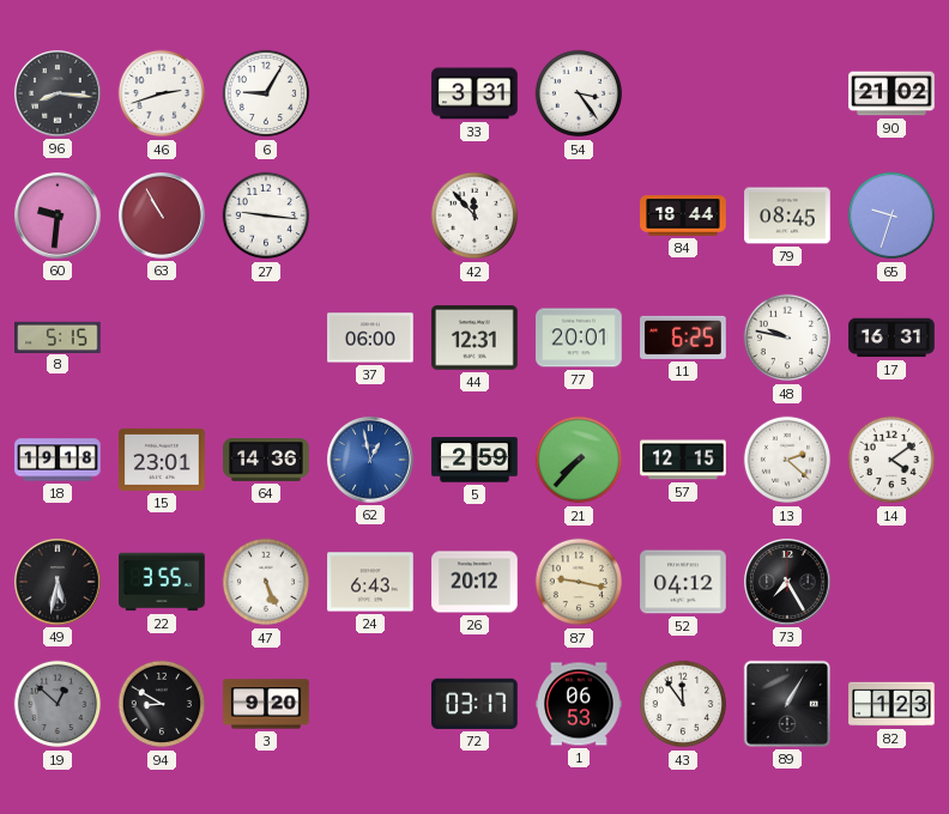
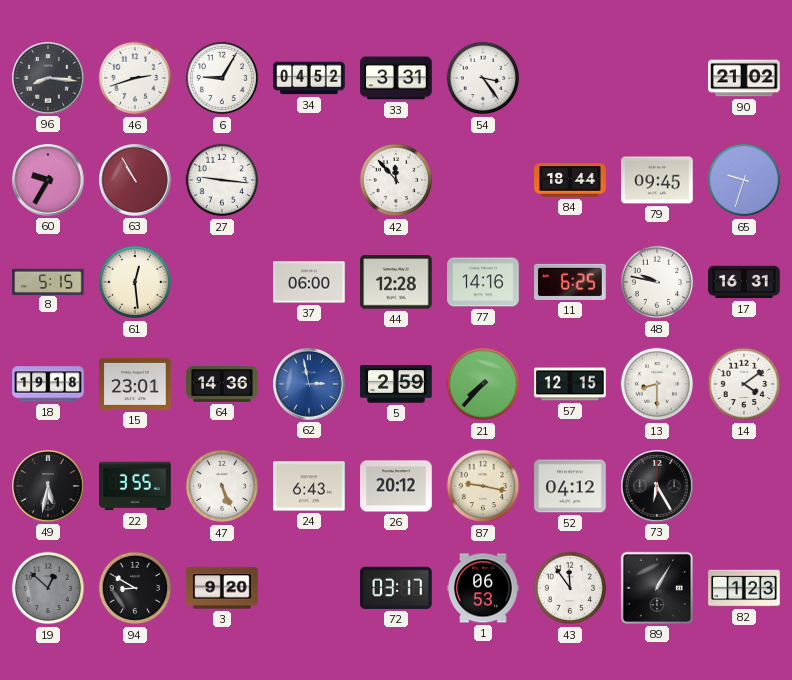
34: none -> 04:52 (309, 78)
60: 9:31 -> 9:35 (49, 181)
79: 08:45 -> 09:45 (657, 180)
61: none -> 12:29 (135, 282)
44: 12:31 -> 12:28 (396, 282)
77: 20:01 -> 14:16 (483, 282)
62: 12:58 -> 2:58 (310, 385)
13: 2:22 -> 8:30 (657, 384)
73: 7:25 -> 6:25 (658, 487)
